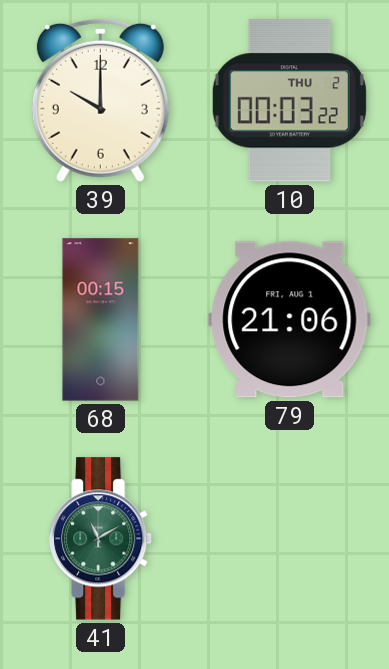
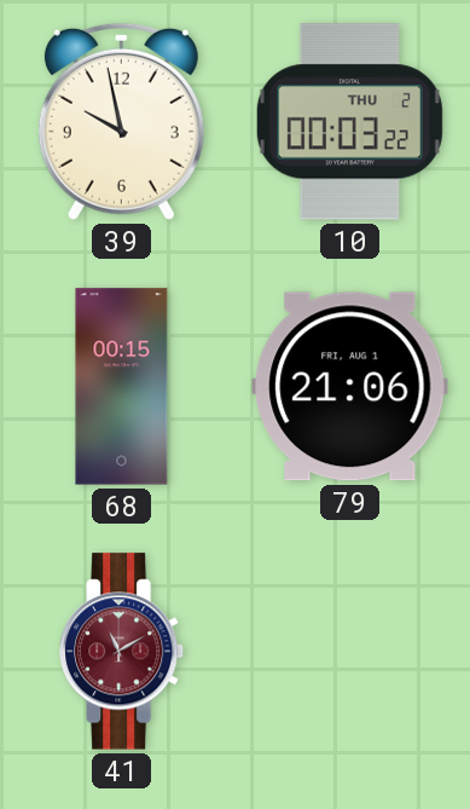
39: 10:00 -> 9:58 (121, 121)
41 dial: green -> burgundy (123, 652)
